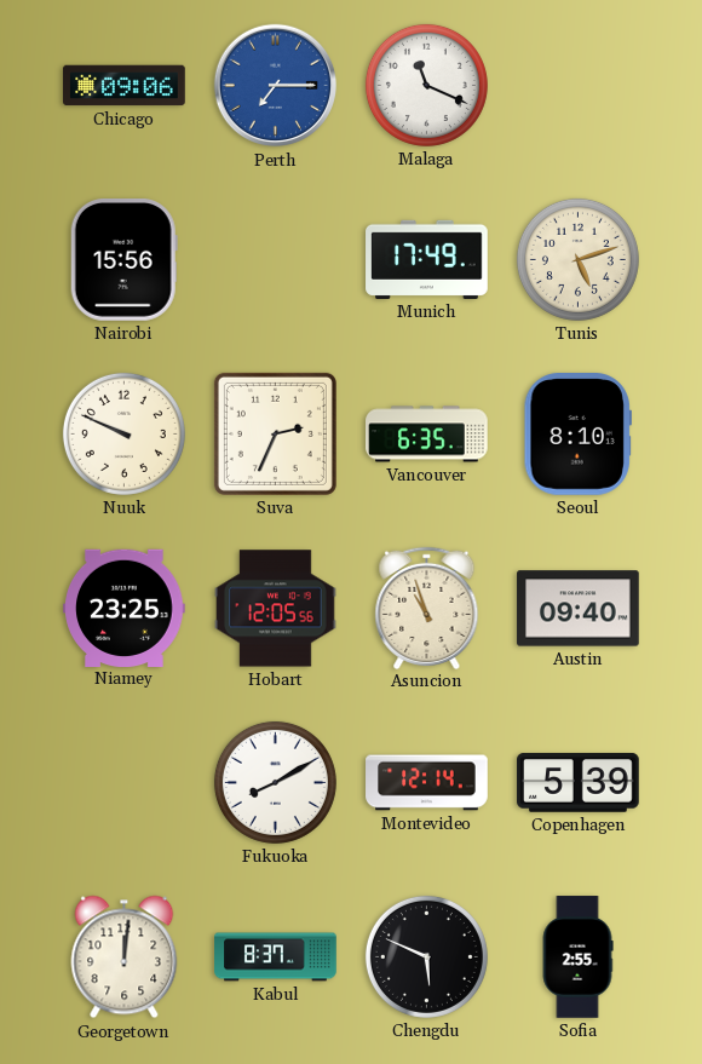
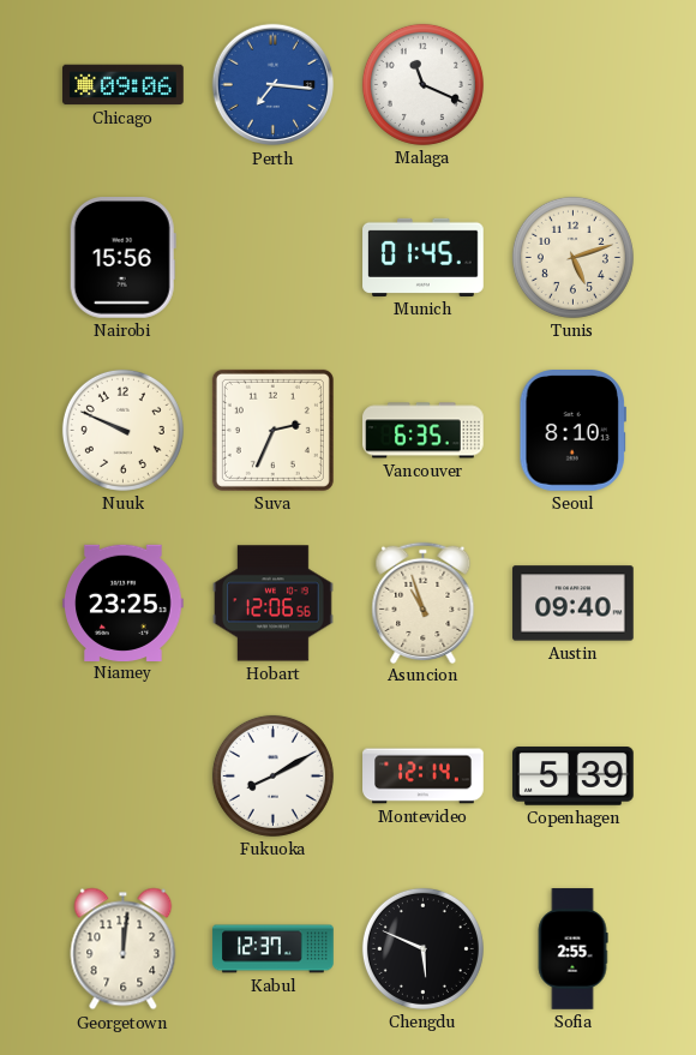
Perth: 7:15 -> 7:16 (274, 85)
Munich: 17:49 -> 01:45 (424, 257)
Hobart: 12:05 -> 12:06 (274, 604)
Kabul: 8:37 -> 12:37 (274, 949)
